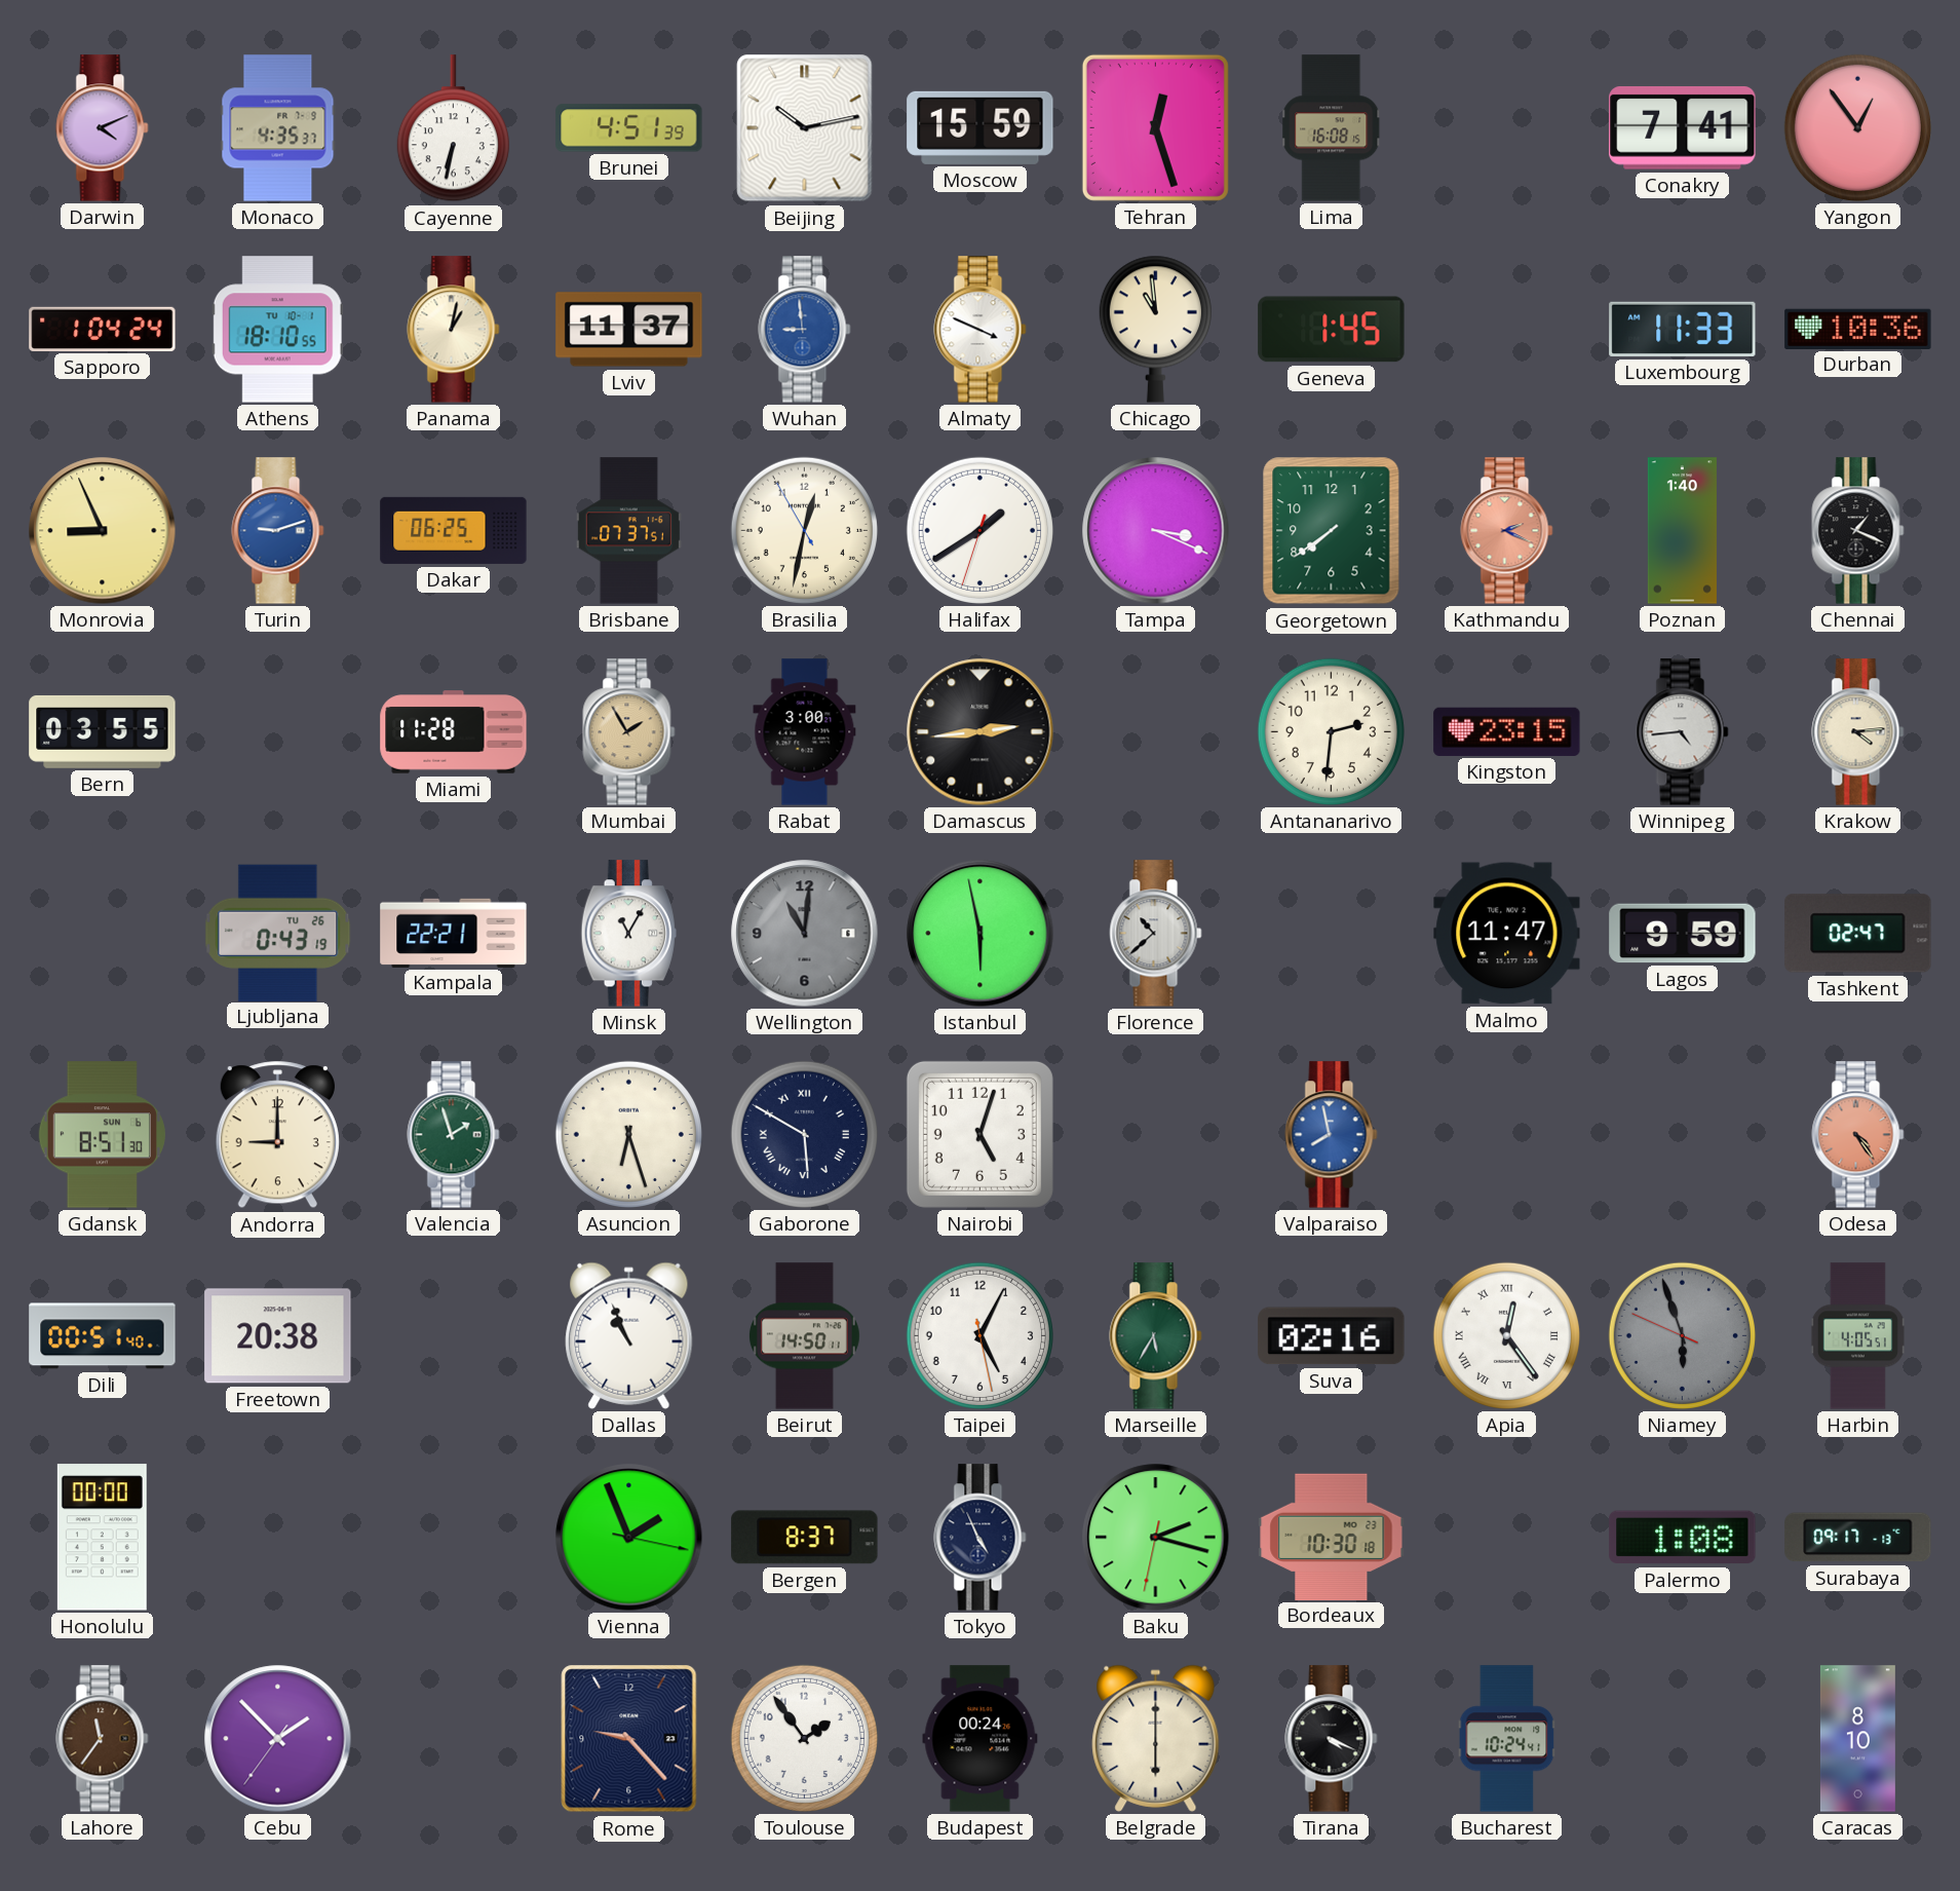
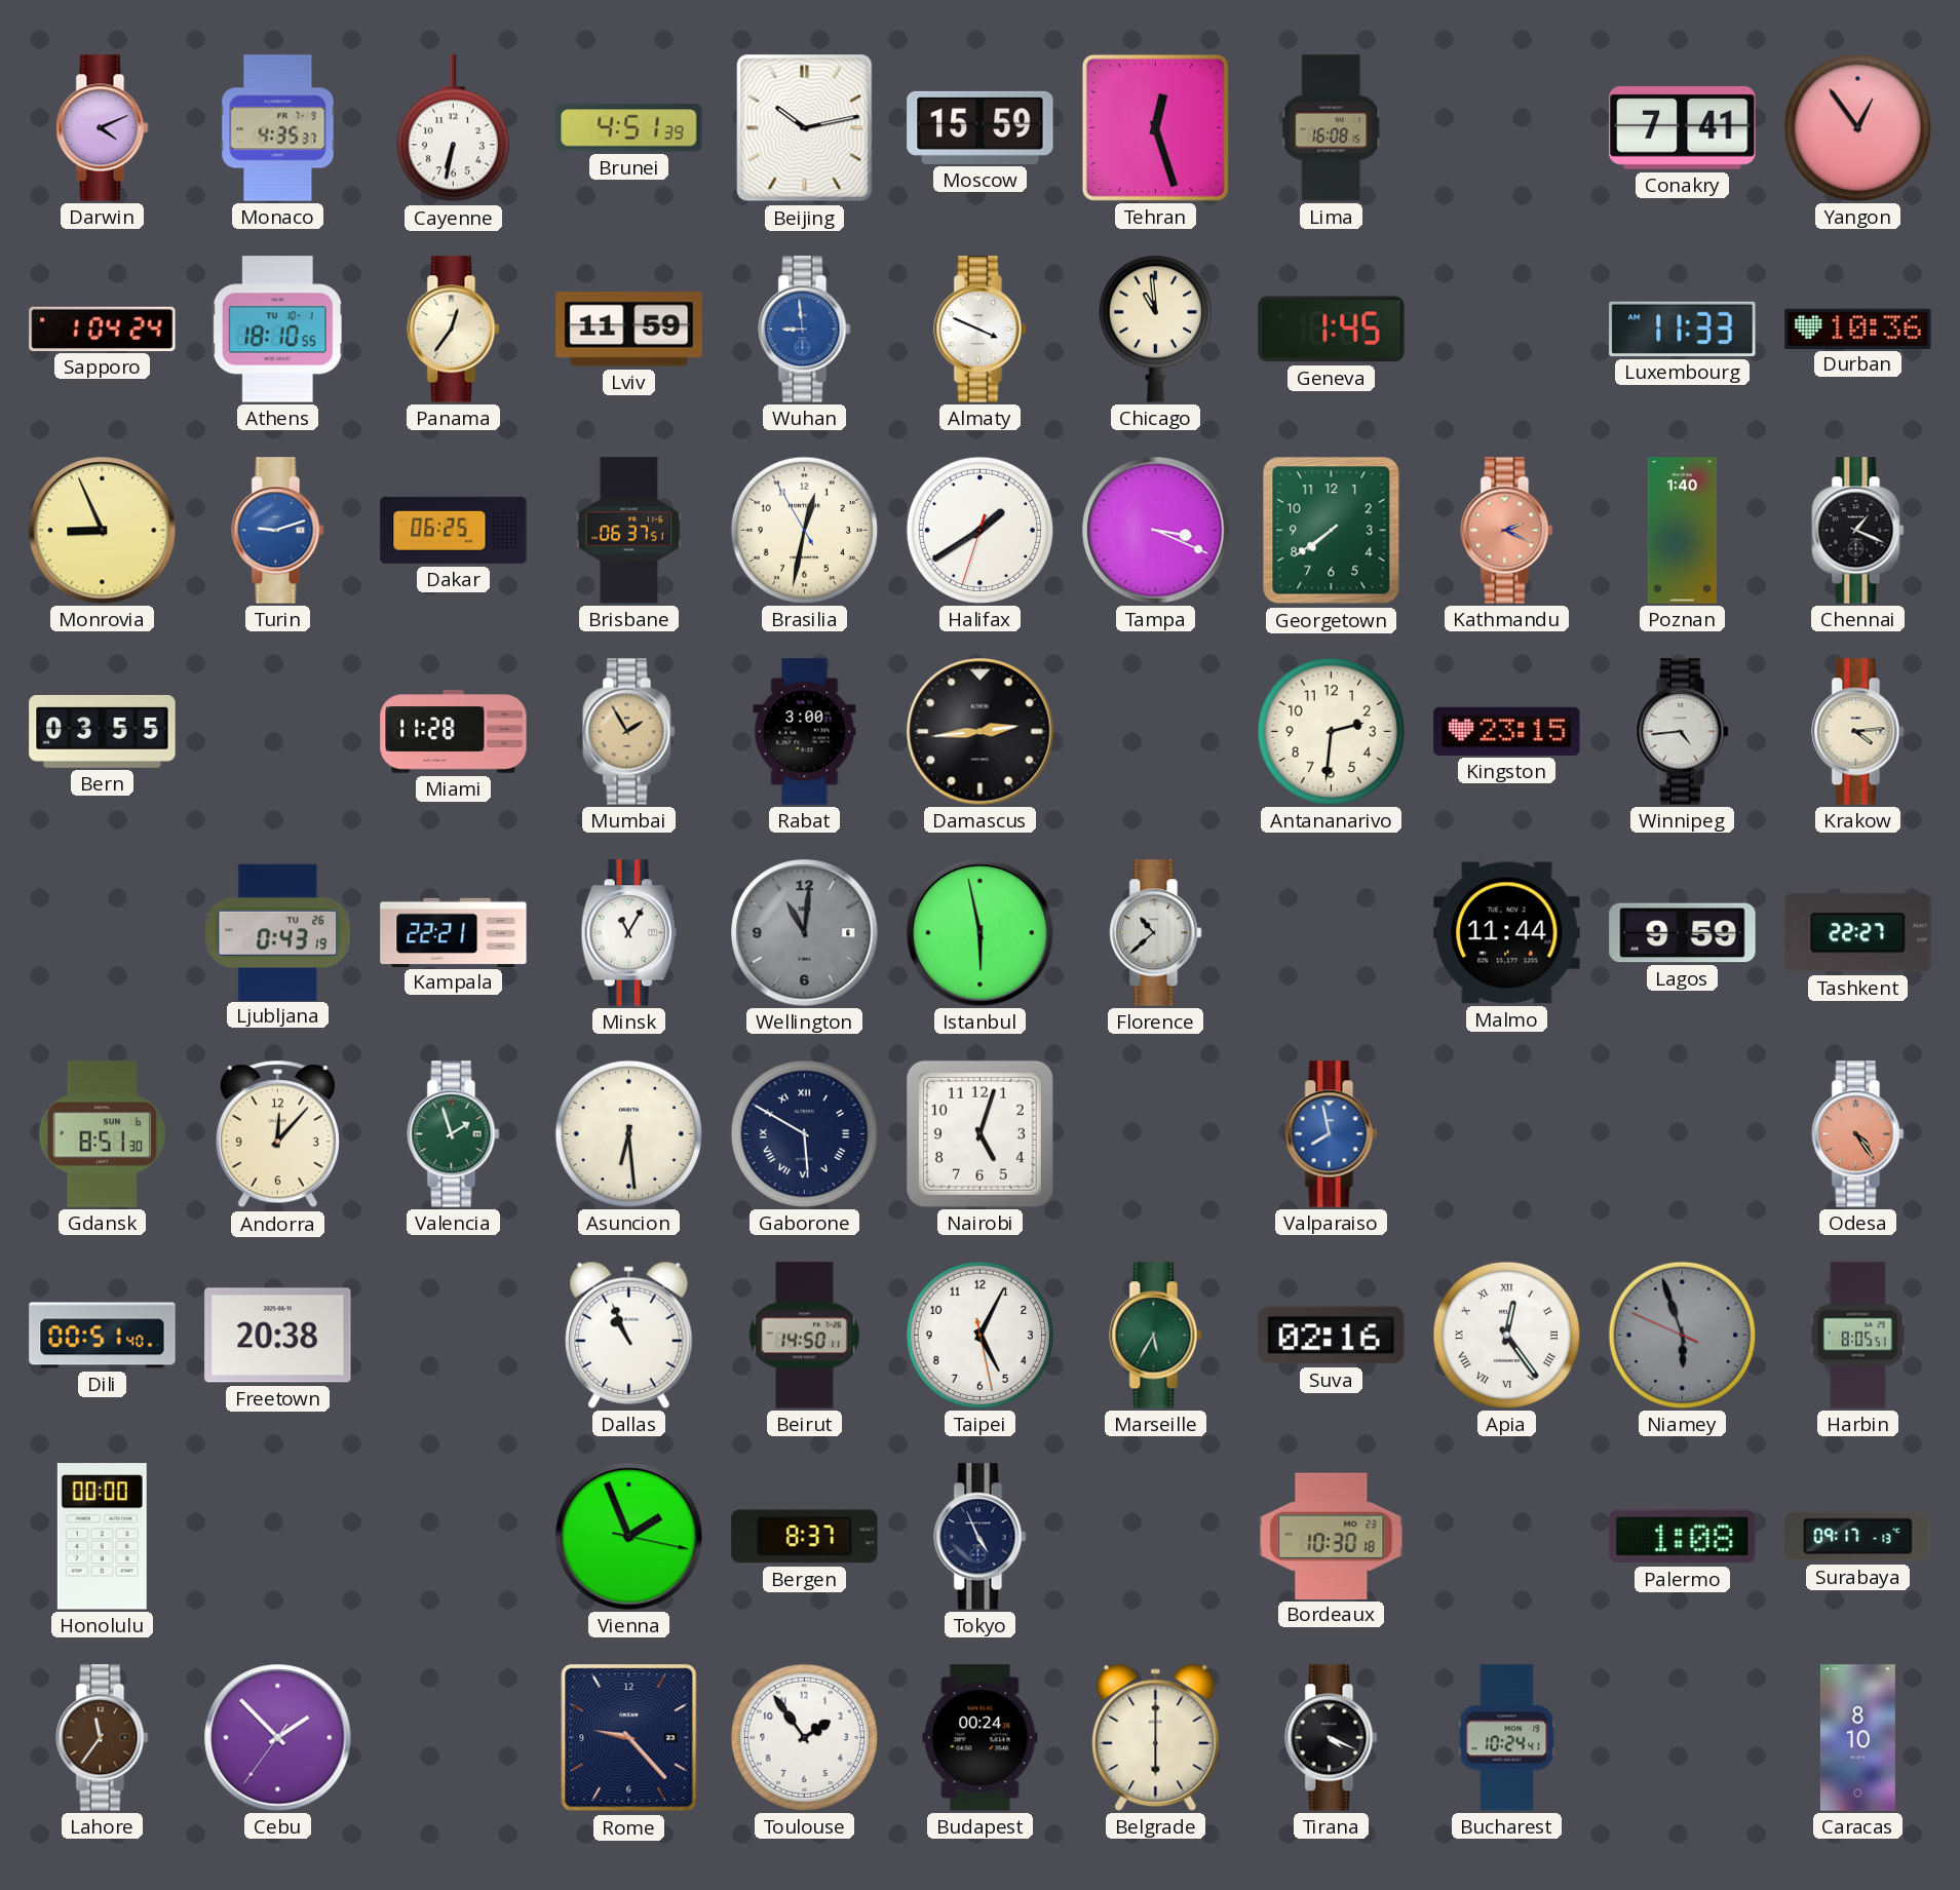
Panama: 1:02 -> 12:36 (454, 330)
Lviv: 11:37 -> 11:59 (629, 330)
Brisbane: 07:37 -> 06:37 (628, 531)
Malmo: 11:47 -> 11:44 (1507, 933)
Tashkent: 02:47 -> 22:27 (1858, 933)
Andorra: 9:00 -> 12:07 (277, 1134)
Asuncion: 6:27 -> 6:29 (628, 1133)
Harbin: 4:05 -> 8:05 (1857, 1336)
Baku: 2:17 -> none (1156, 1538)
